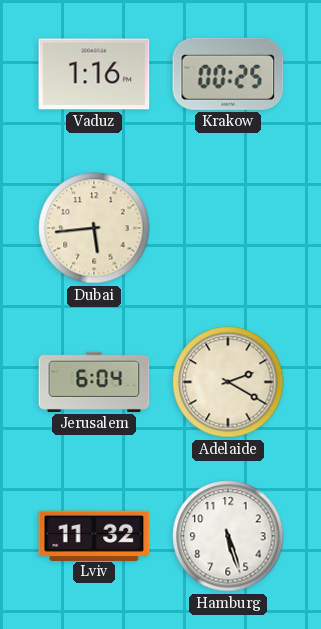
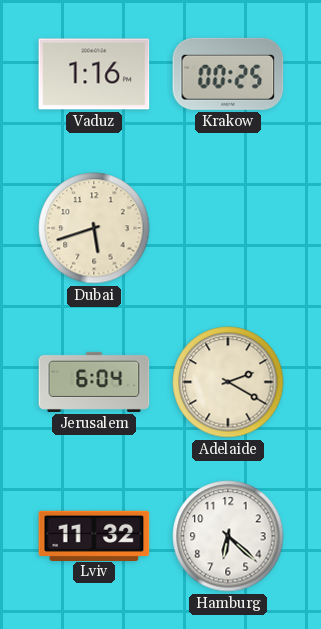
Dubai: 5:44 -> 5:42 (94, 228)
Hamburg: 5:27 -> 6:22 (228, 536)
